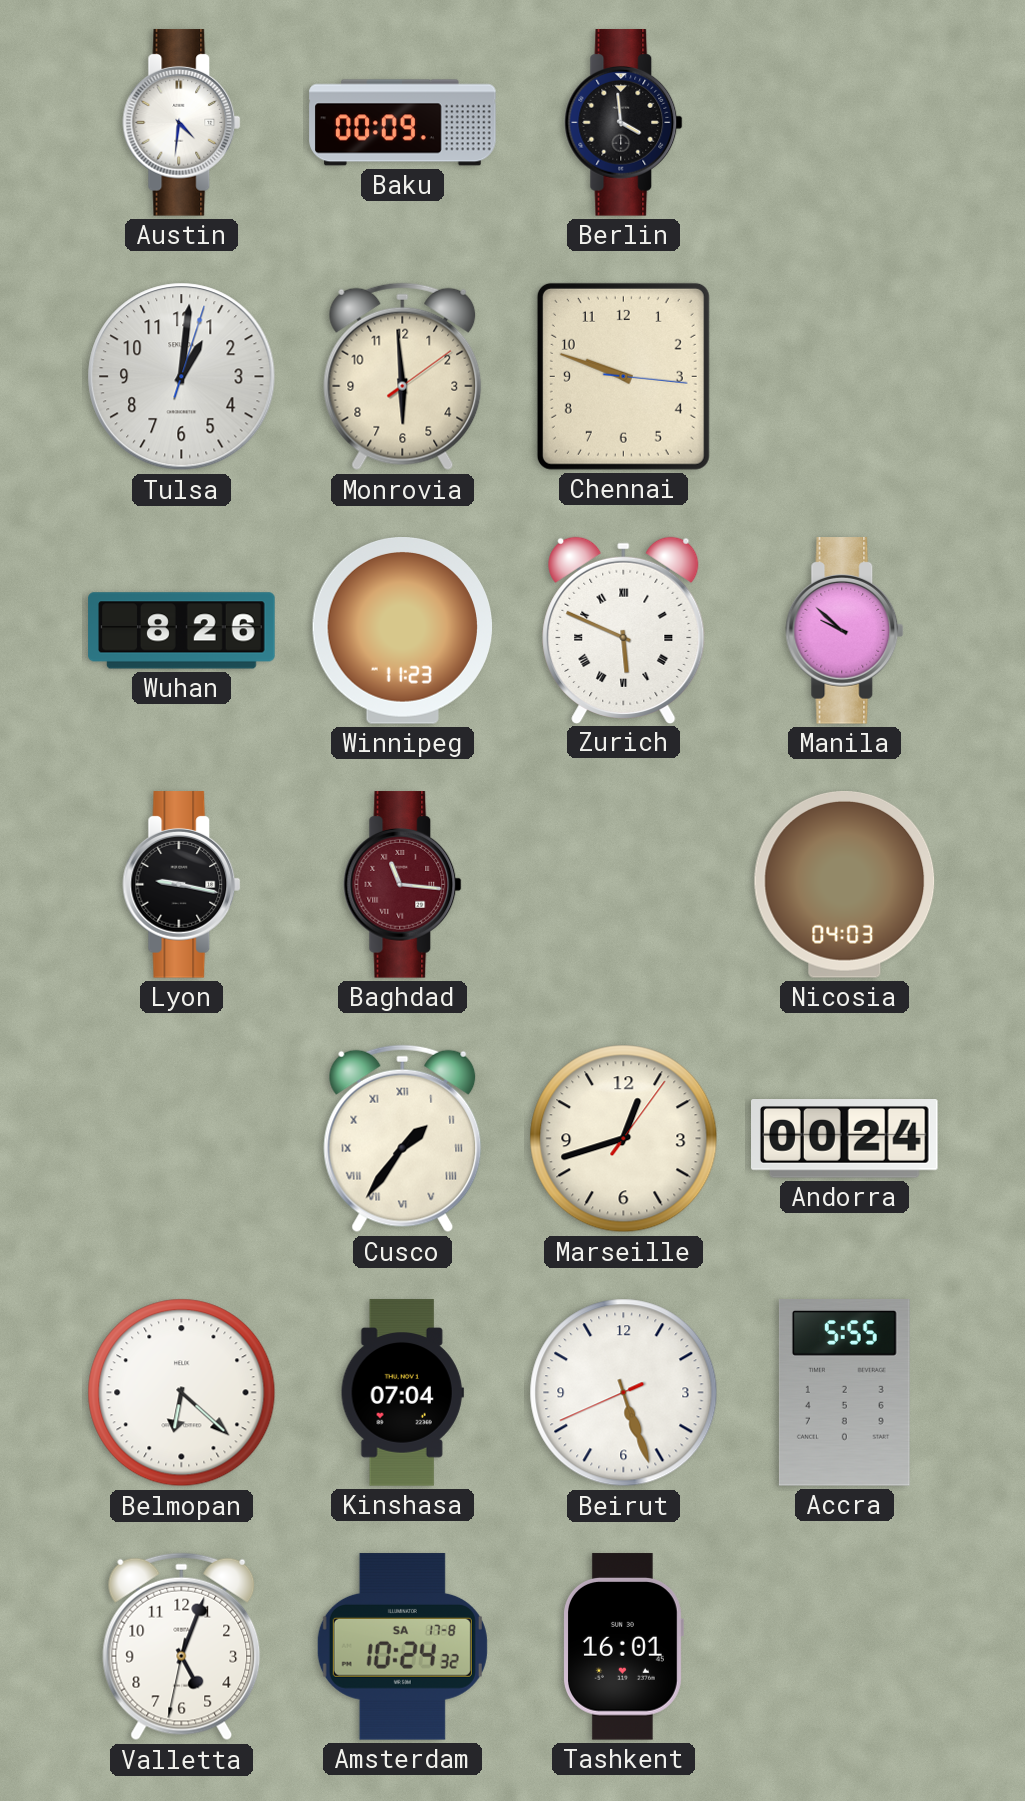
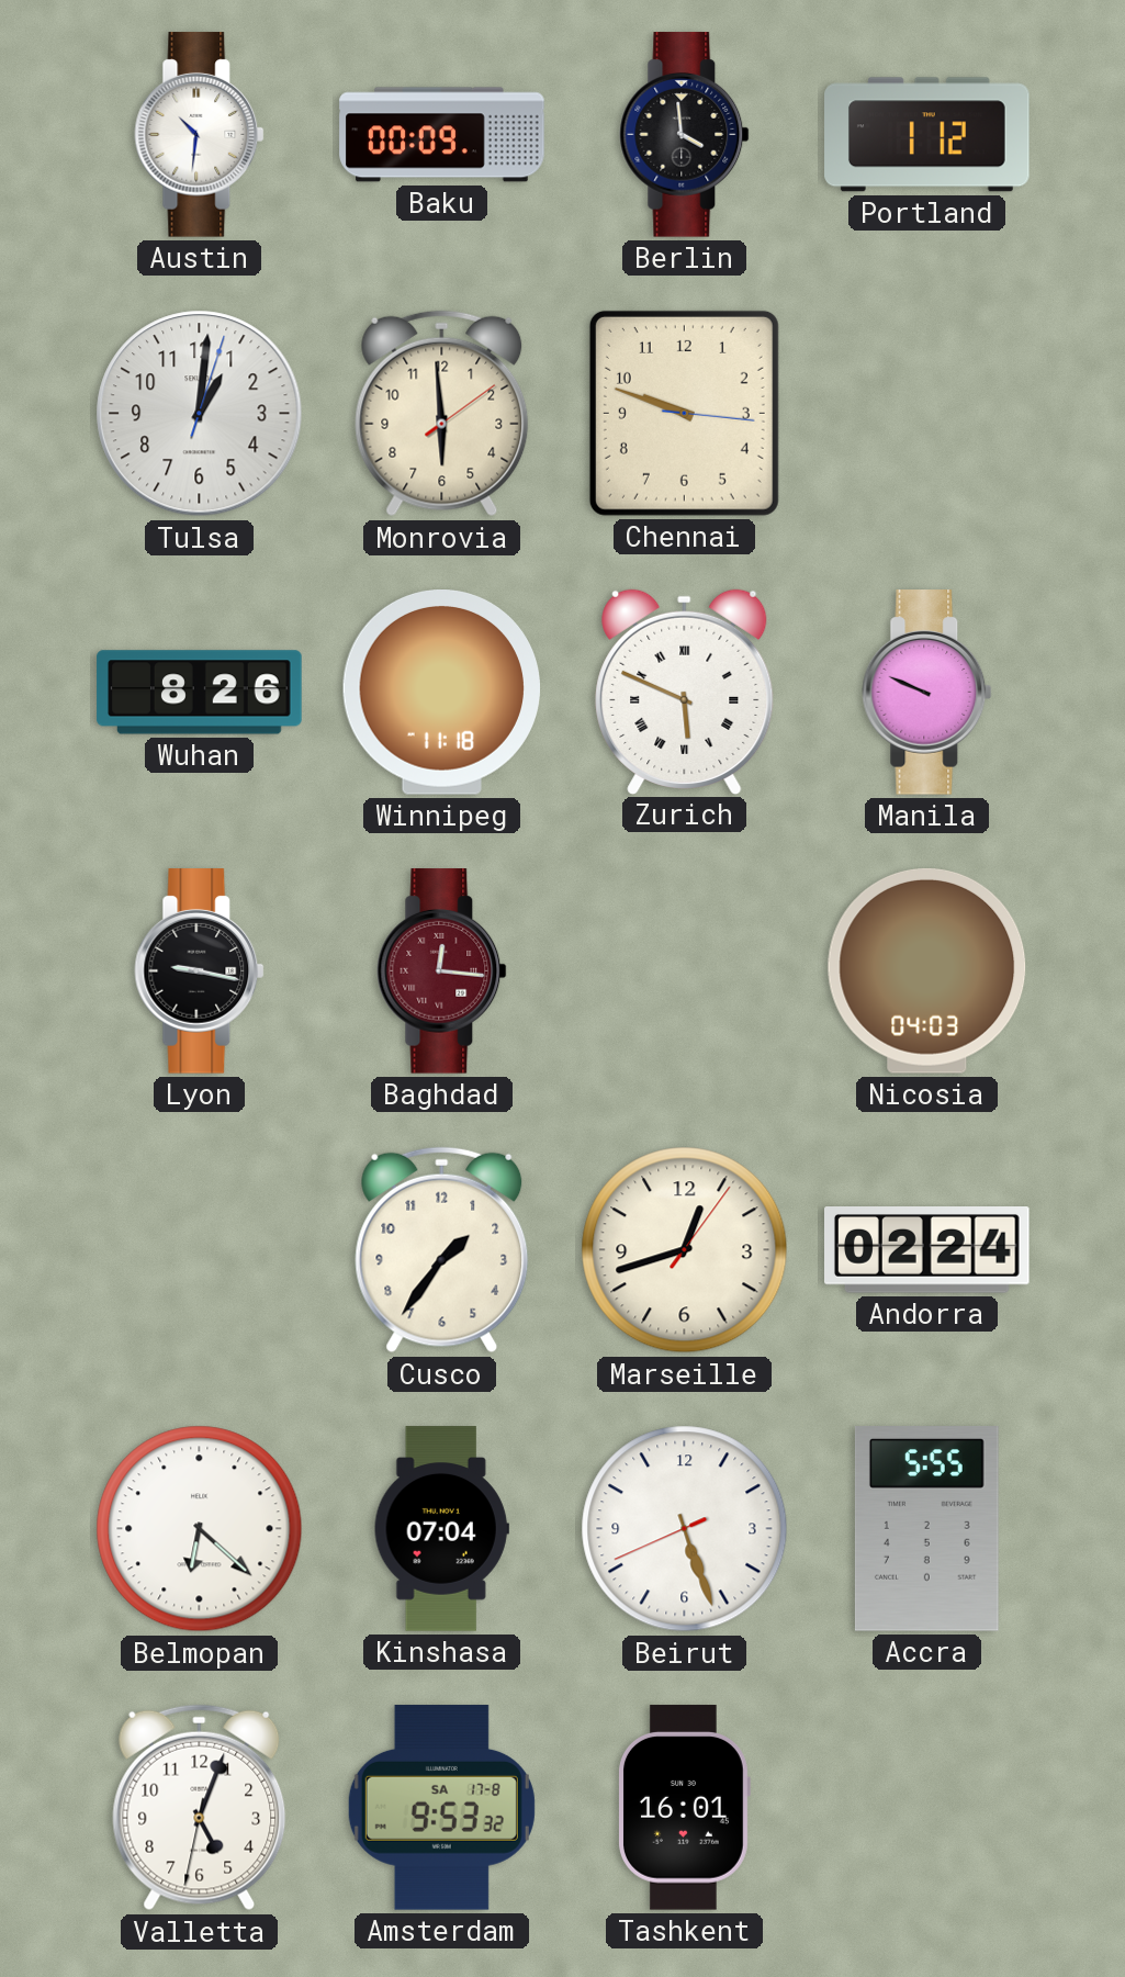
Austin: 4:31 -> 10:31 (200, 135)
Portland: none -> 1:12 (927, 135)
Winnipeg: 11:23 -> 11:18 (441, 693)
Manila: 9:52 -> 9:49 (927, 693)
Baghdad: 11:16 -> 12:16 (442, 971)
Cusco numerals: Roman -> Arabic (442, 1250)
Andorra: 00:24 -> 02:24 (927, 1250)
Amsterdam: 10:24 -> 9:53 (441, 1808)
